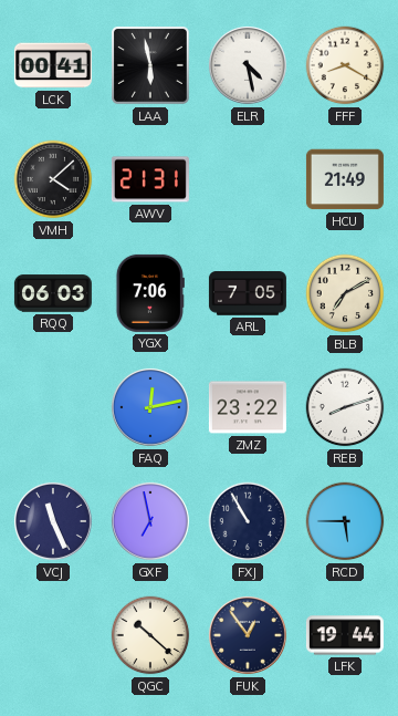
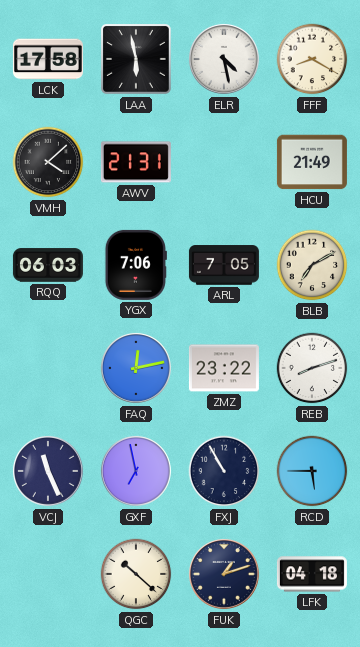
LCK: 00:41 -> 17:58 (48, 59)
FUK: 12:54 -> 1:12 (224, 574)
LFK: 19:44 -> 04:18 (312, 574)
